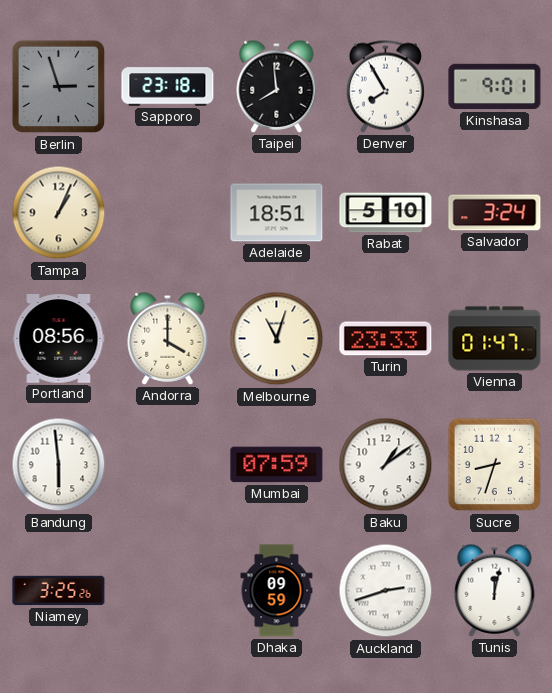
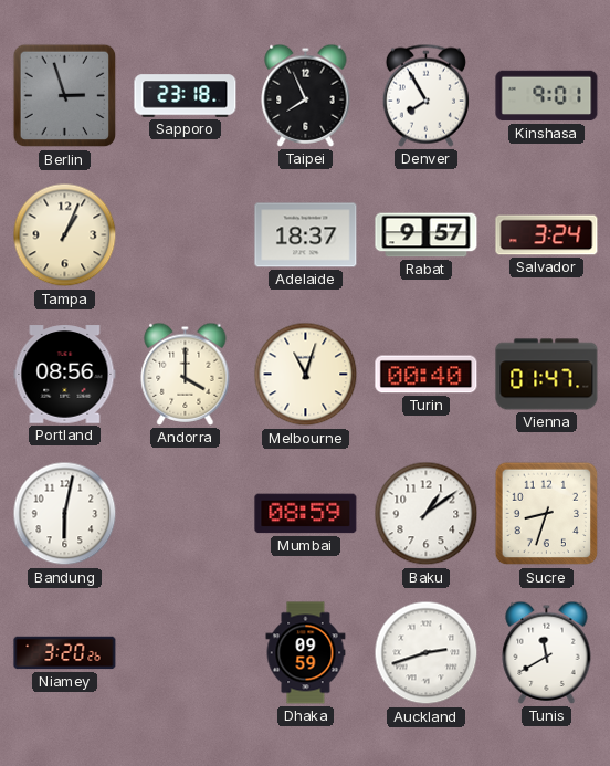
Taipei: 7:59 -> 7:56 (306, 95)
Adelaide: 18:51 -> 18:37 (306, 235)
Rabat: 5:10 -> 9:57 (427, 235)
Turin: 23:33 -> 00:40 (427, 375)
Bandung: 5:59 -> 6:02 (65, 514)
Mumbai: 07:59 -> 08:59 (306, 514)
Niamey: 3:25 -> 3:20 (65, 653)
Tunis: 12:02 -> 11:40 (547, 652)
